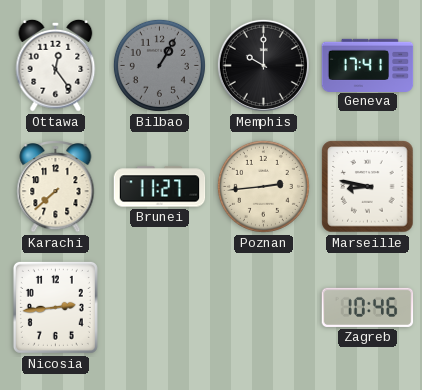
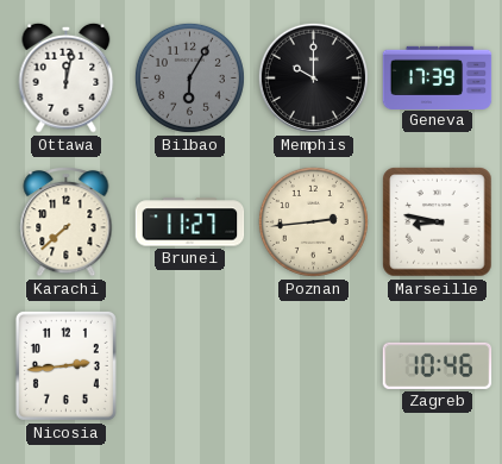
Ottawa: 12:24 -> 12:02 (67, 77)
Bilbao: 1:05 -> 6:05 (189, 77)
Geneva: 17:41 -> 17:39 (438, 77)
